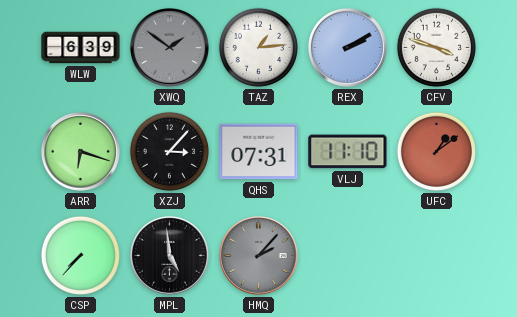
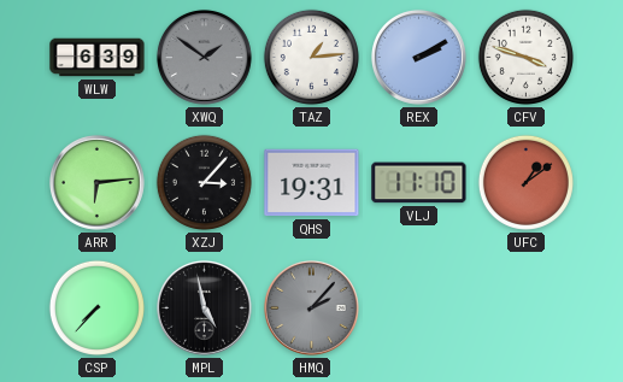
ARR: 6:18 -> 6:14 (96, 182)
QHS: 07:31 -> 19:31 (312, 183)
MPL: 4:59 -> 4:58 (204, 307)
